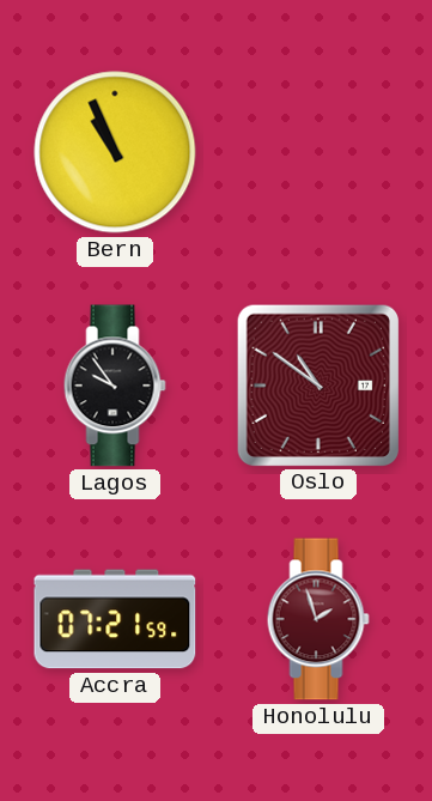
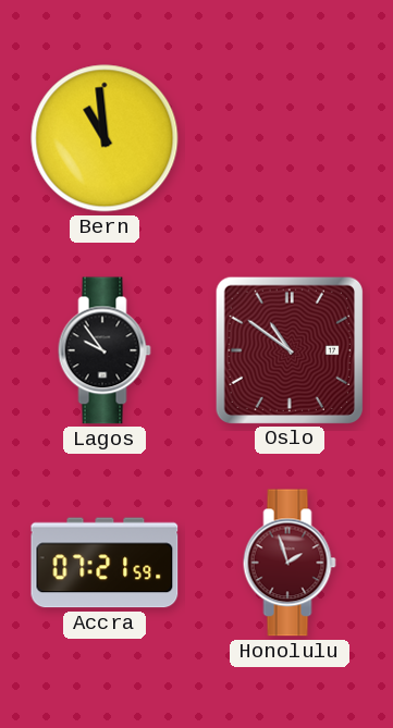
Bern: 10:56 -> 10:59 (105, 138)
